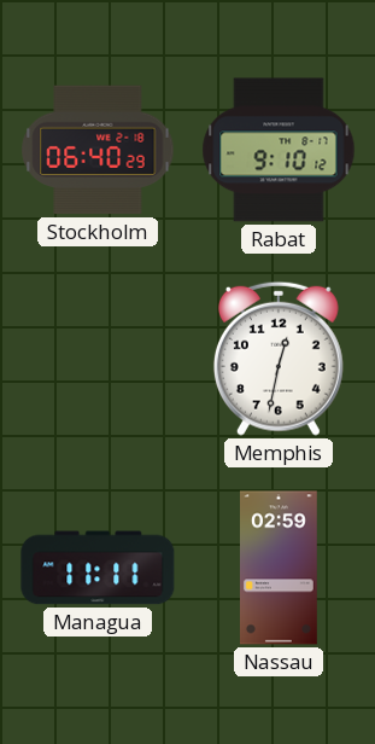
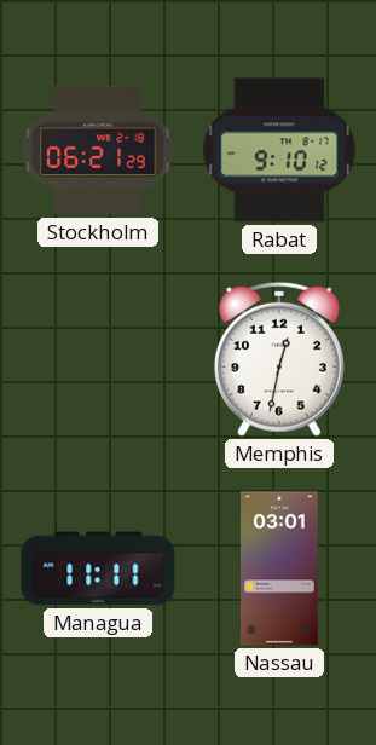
Stockholm: 06:40 -> 06:21 (98, 150)
Nassau: 02:59 -> 03:01 (280, 568)
